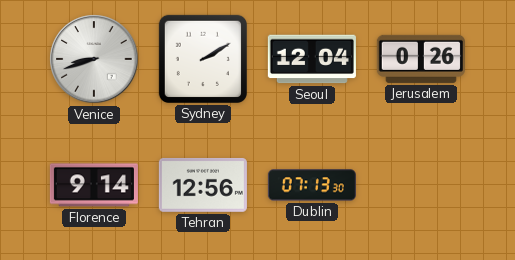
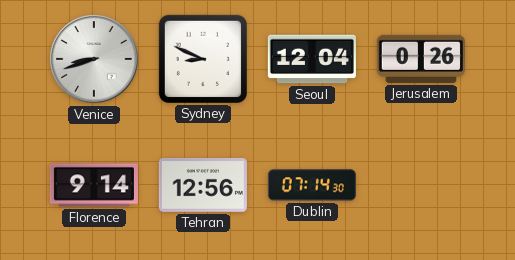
Sydney: 2:10 -> 8:49 (203, 59)
Dublin: 07:13 -> 07:14 (312, 185)
